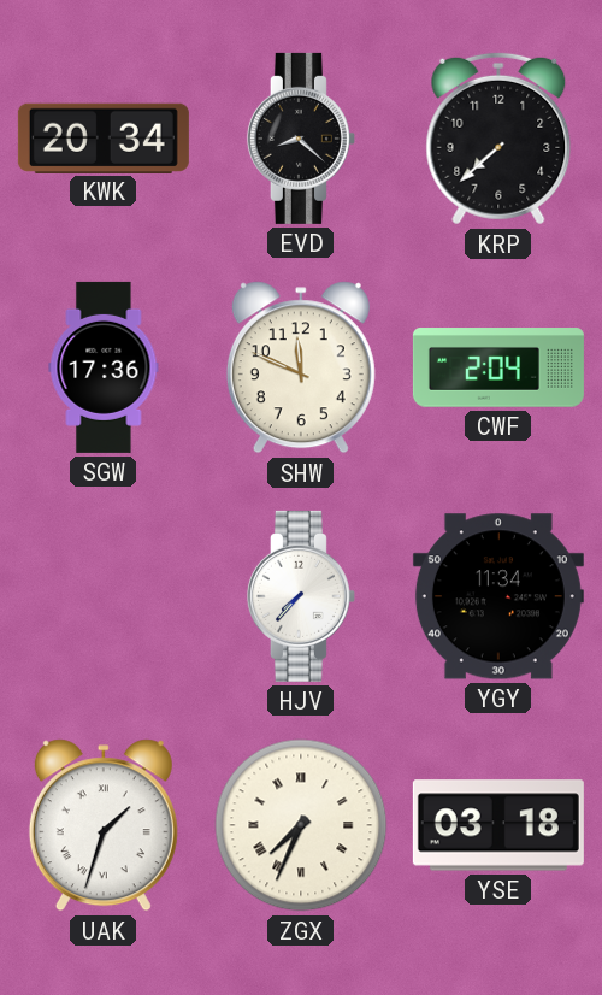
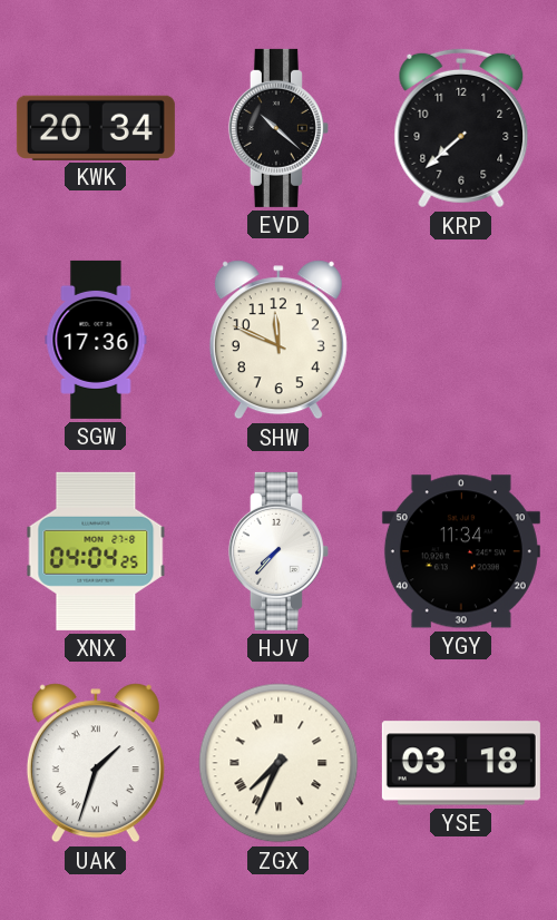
EVD: 8:22 -> 10:22 (278, 128)
CWF: 2:04 -> none (498, 367)
XNX: none -> 04:04 (96, 551)
